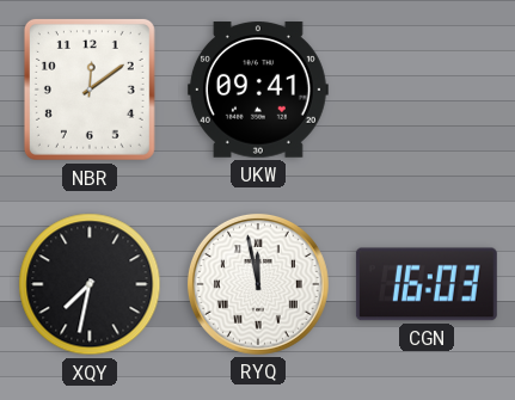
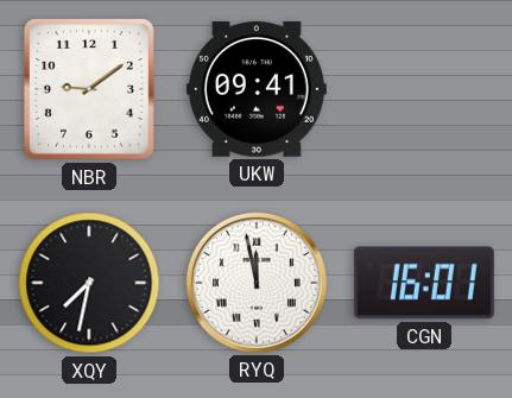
NBR: 12:09 -> 9:09 (89, 89)
CGN: 16:03 -> 16:01 (424, 283)
